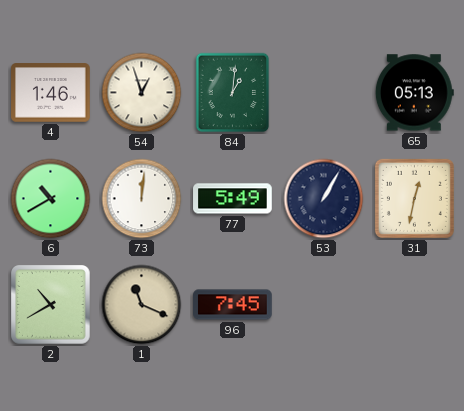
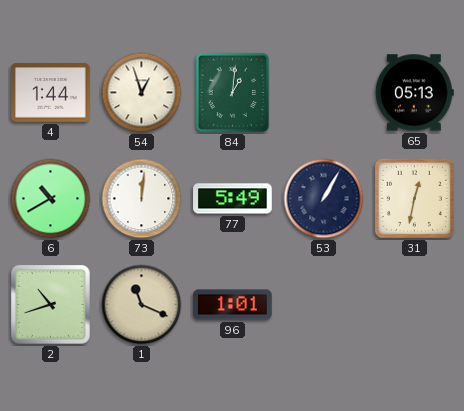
4: 1:46 -> 1:44 (51, 93)
2: 10:40 -> 10:42 (51, 305)
96: 7:45 -> 1:01 (233, 305)
